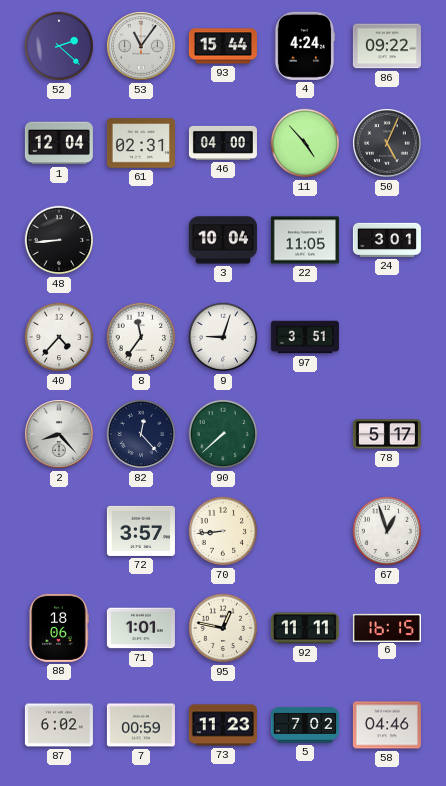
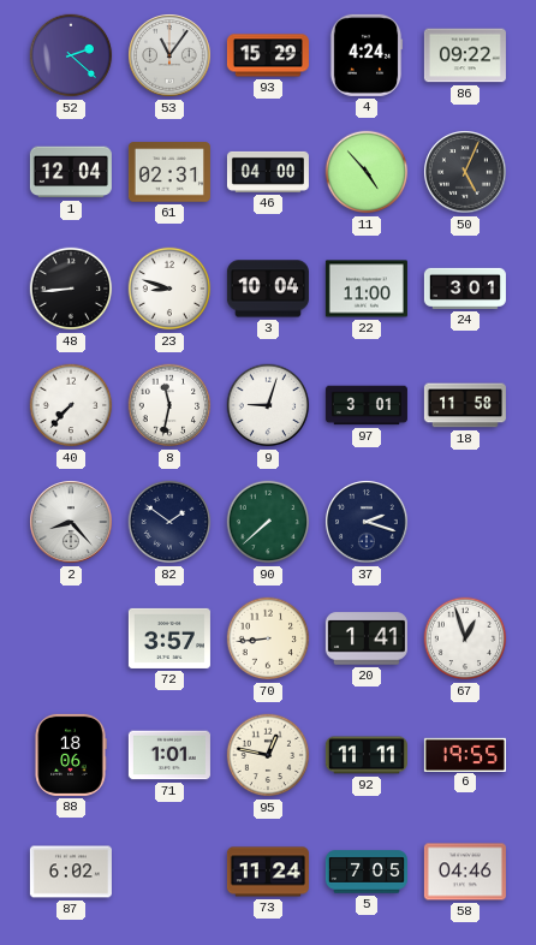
93: 15:44 -> 15:29 (268, 55)
23: none -> 8:48 (169, 289)
22: 11:05 -> 11:00 (367, 289)
40: 4:37 -> 7:37 (71, 405)
8: 11:36 -> 11:32 (169, 405)
97: 3:51 -> 3:01 (367, 405)
18: none -> 11:58 (465, 405)
82: 12:23 -> 1:51 (169, 522)
37: none -> 2:18 (367, 522)
78: 5:17 -> none (387, 434)
20: none -> 1:41 (367, 638)
6: 16:15 -> 19:55 (465, 754)
7: 00:59 -> none (141, 725)
73: 11:23 -> 11:24 (268, 872)
5: 7:02 -> 7:05 (367, 872)
